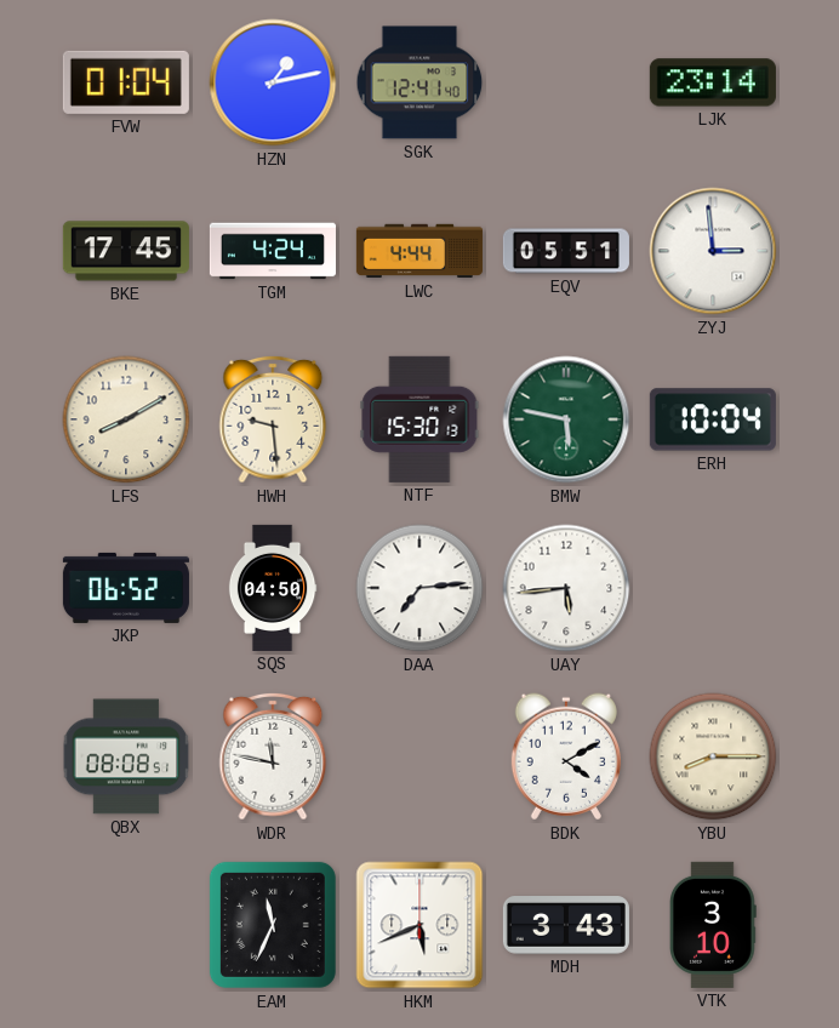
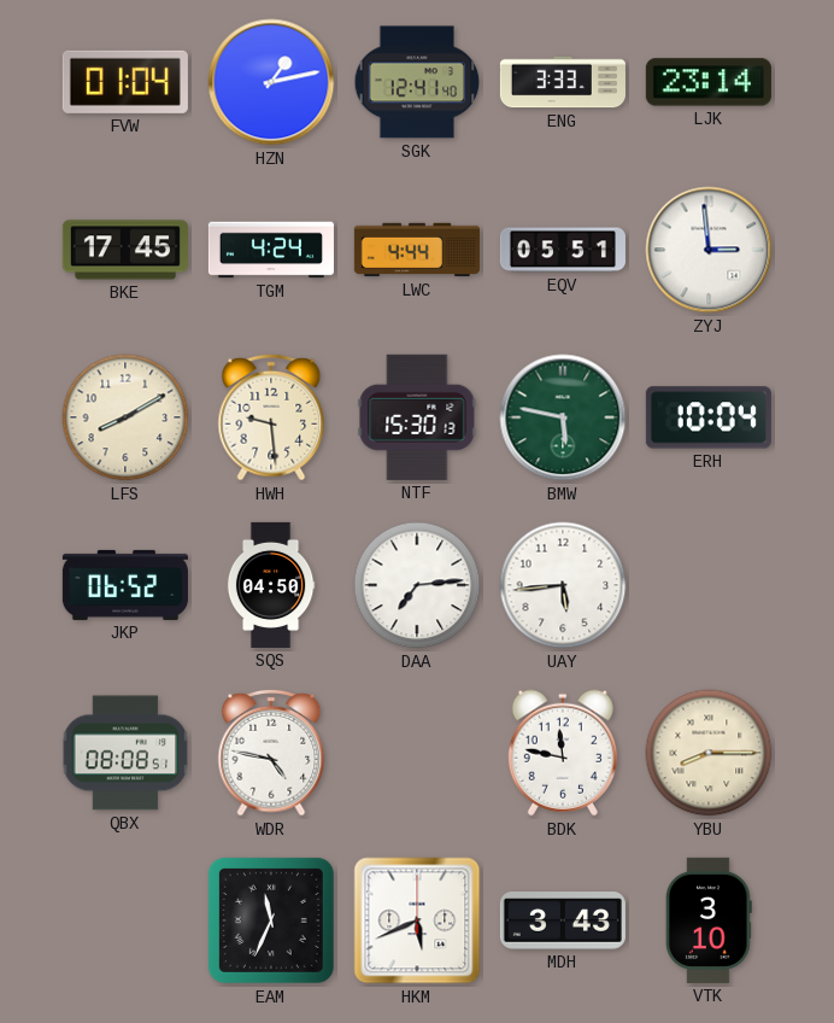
ENG: none -> 3:33 (563, 82)
WDR: 11:47 -> 4:47 (271, 753)
BDK: 4:10 -> 11:47 (563, 753)
